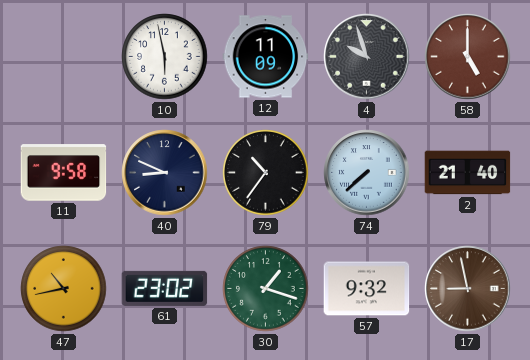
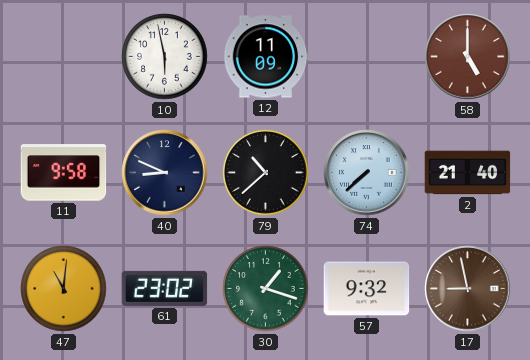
4: 9:57 -> none (367, 57)
79: 10:36 -> 10:38 (266, 173)
47: 10:43 -> 11:01 (64, 289)
